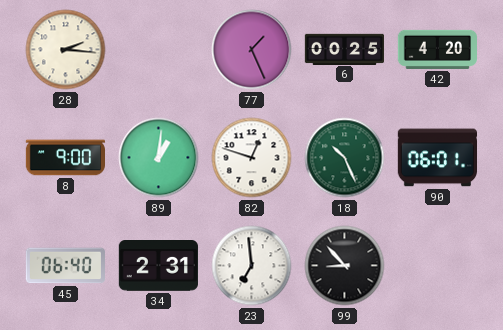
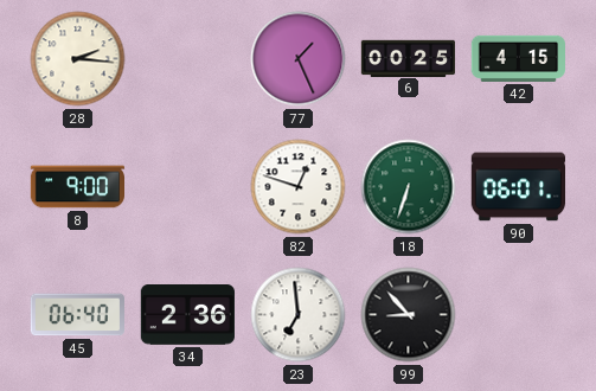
42: 4:20 -> 4:15 (518, 58)
89: 1:01 -> none (159, 158)
18: 10:26 -> 6:33 (409, 187)
34: 2:31 -> 2:36 (187, 315)
